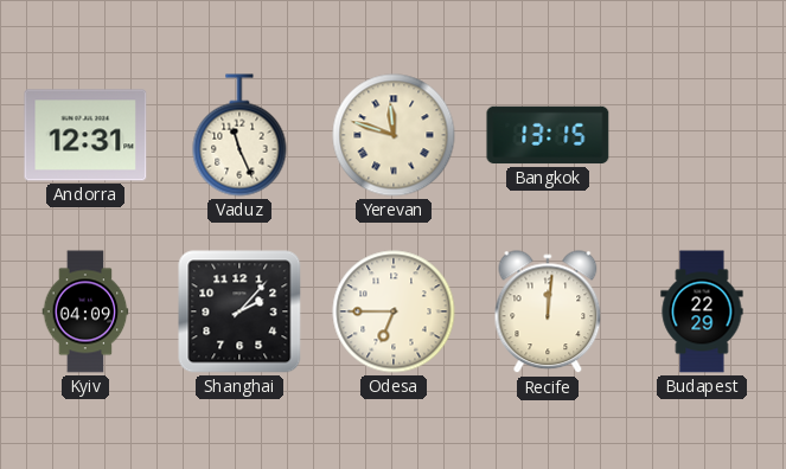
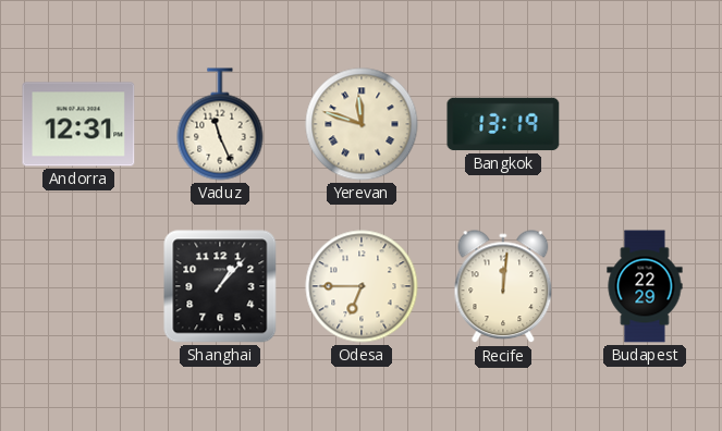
Bangkok: 13:15 -> 13:19 (503, 124)
Kyiv: 04:09 -> none (85, 311)
Shanghai: 2:07 -> 1:07 (220, 286)
